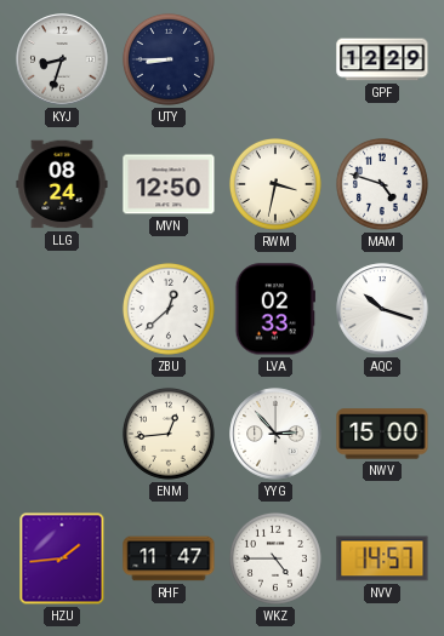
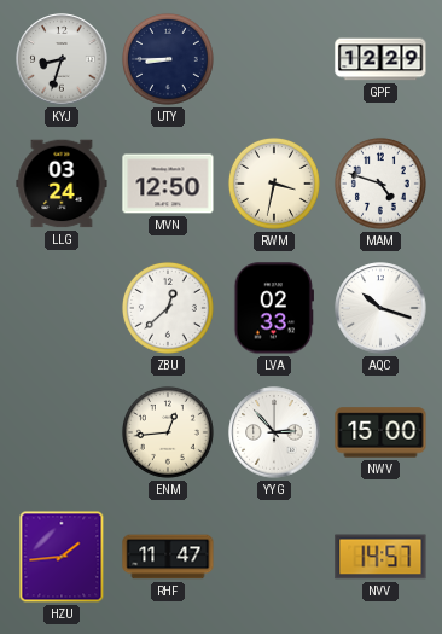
LLG: 08:24 -> 03:24 (62, 184)
WKZ: 4:45 -> none (275, 558)
